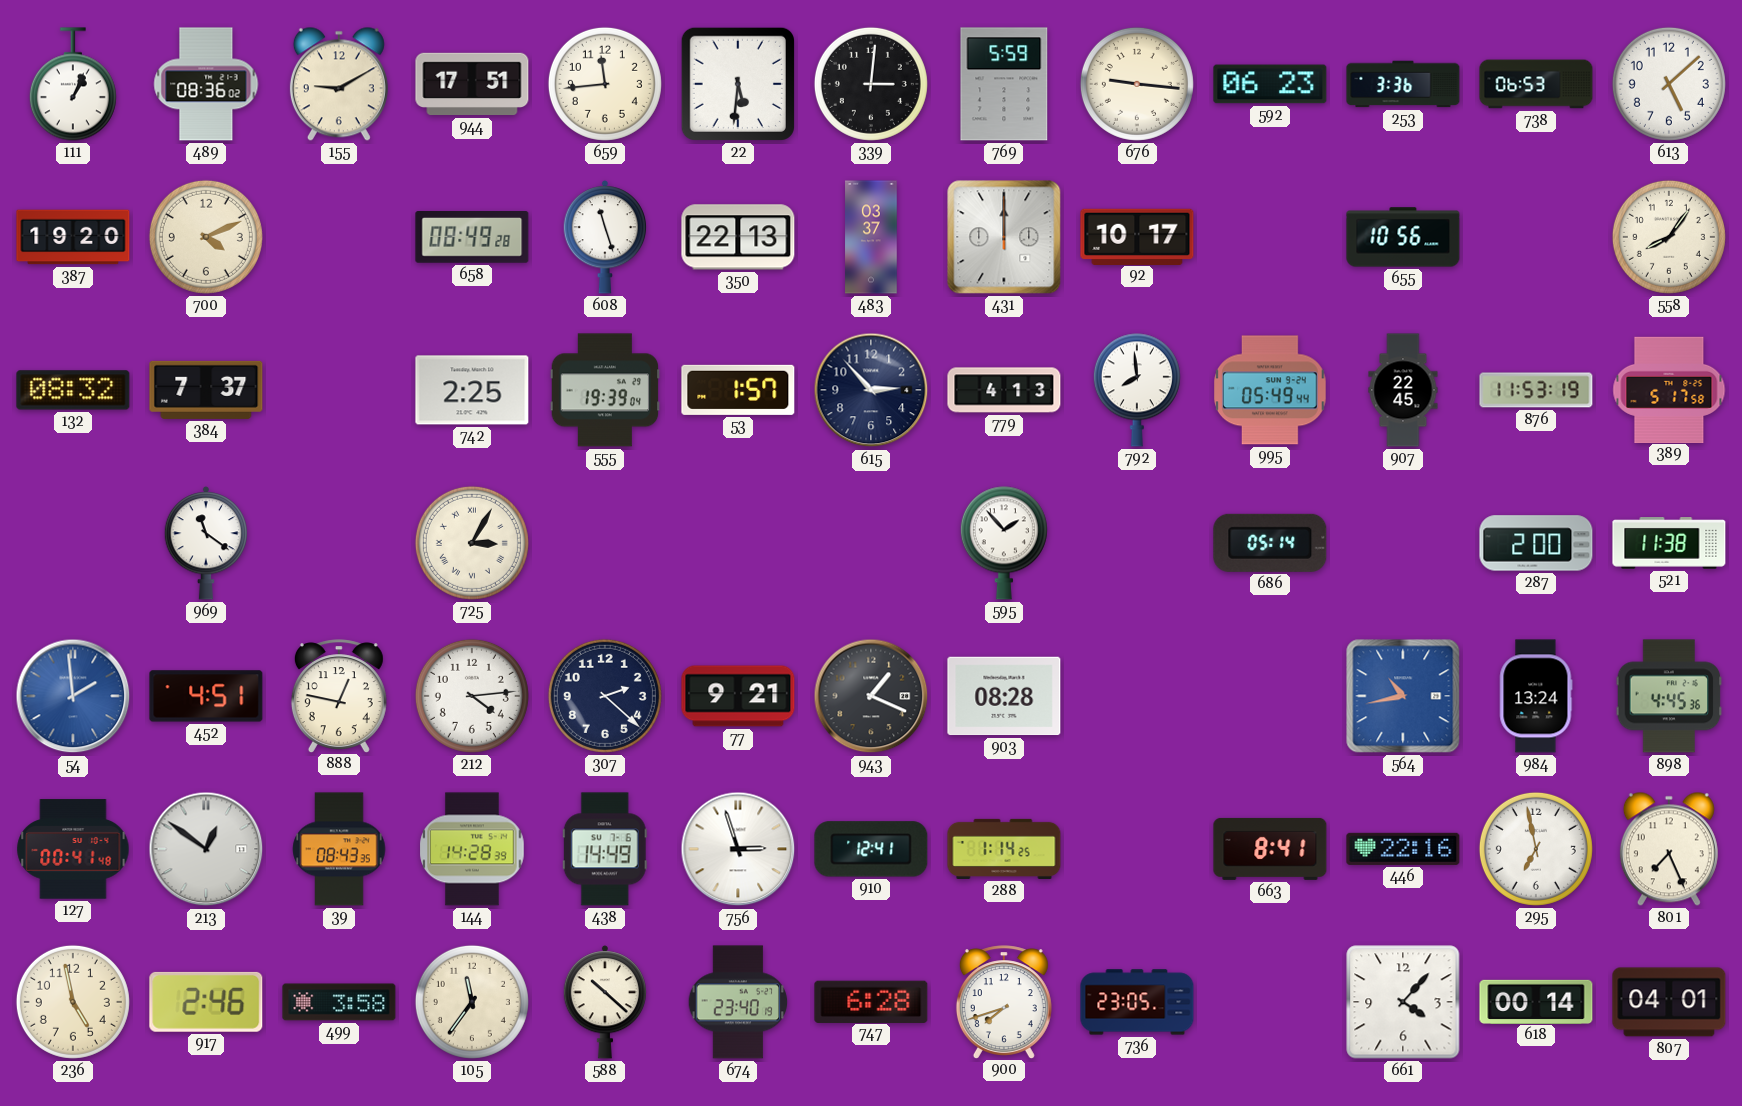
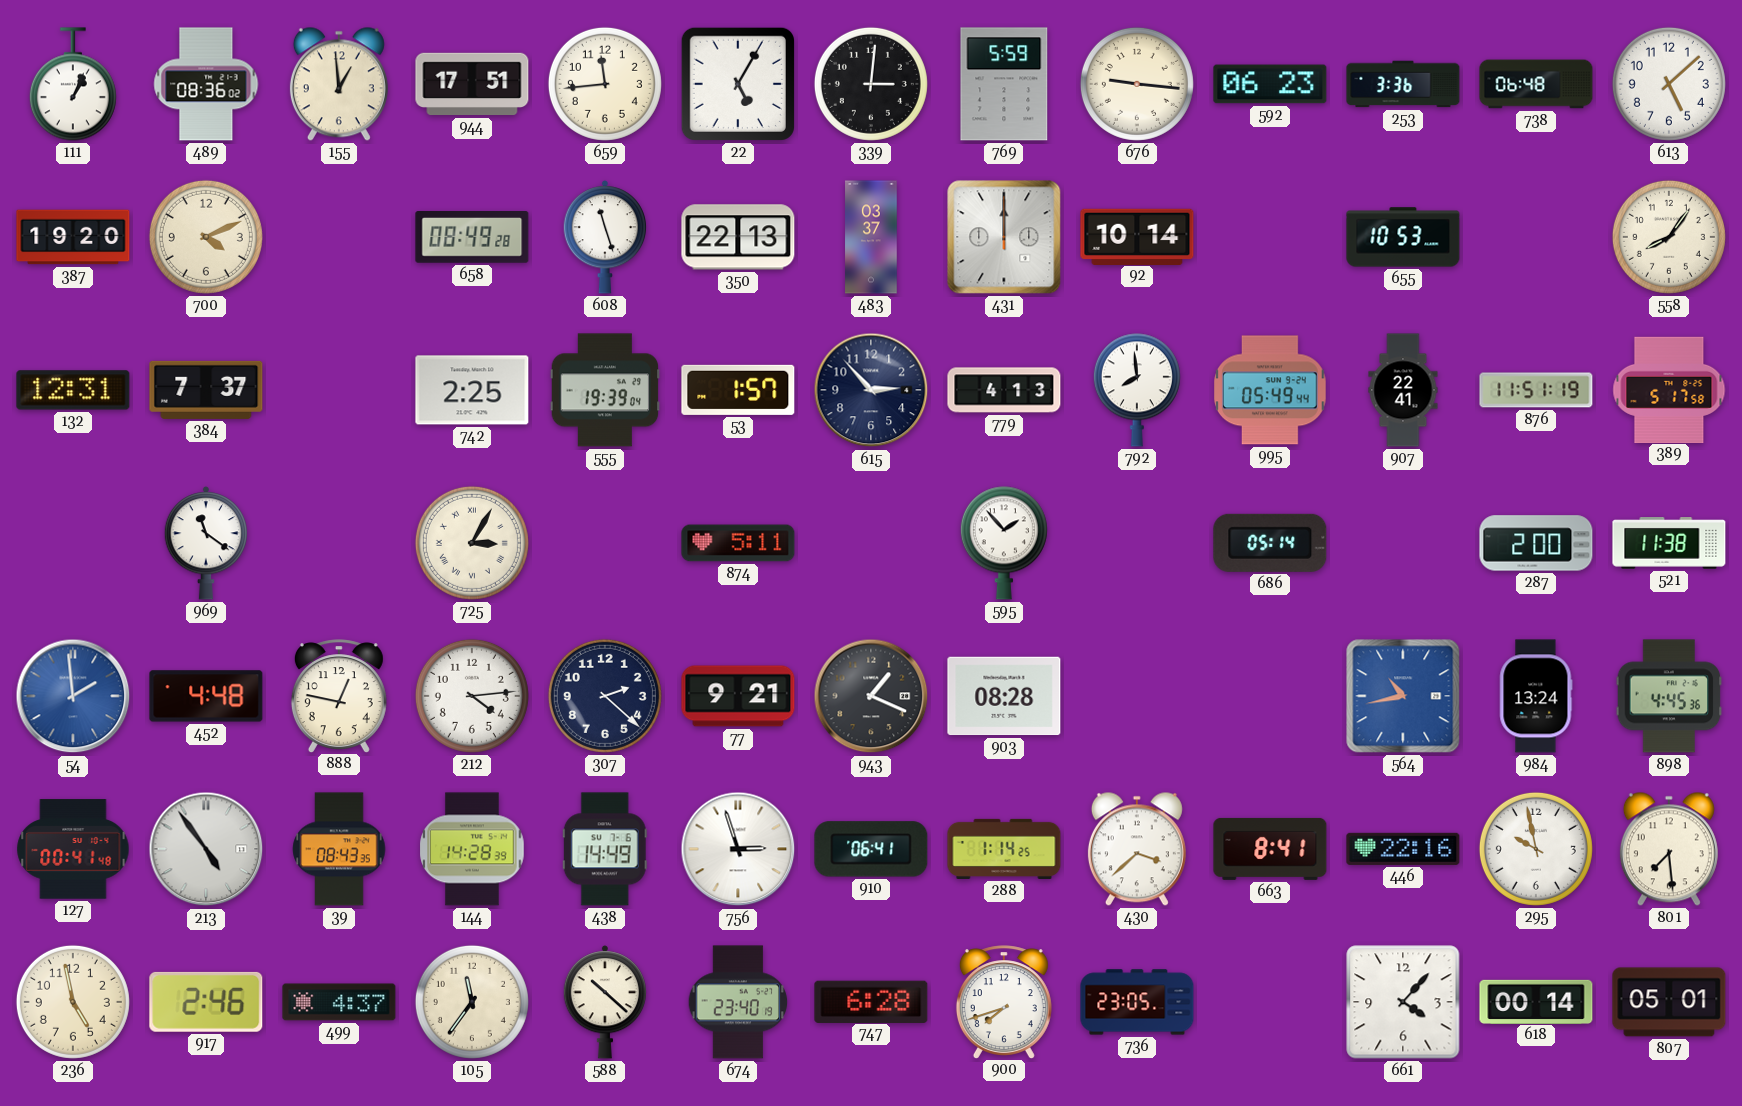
155: 9:10 -> 12:59 (339, 84)
22: 5:31 -> 5:05 (738, 84)
738: 06:53 -> 06:48 (1536, 84)
92: 10:17 -> 10:14 (1137, 236)
655: 10:56 -> 10:53 (1403, 237)
132: 08:32 -> 12:31 (73, 390)
907: 22:45 -> 22:41 (1403, 390)
876: 11:53 -> 11:51 (1536, 390)
874: none -> 5:11 (738, 543)
452: 4:51 -> 4:48 (206, 696)
213: 12:51 -> 4:54 (206, 849)
910: 12:41 -> 06:41 (871, 849)
430: none -> 3:38 (1137, 849)
295: 6:58 -> 9:58 (1536, 849)
801: 7:26 -> 7:29 (1669, 849)
499: 3:58 -> 4:37 (339, 1002)
807: 04:01 -> 05:01 (1669, 1002)
